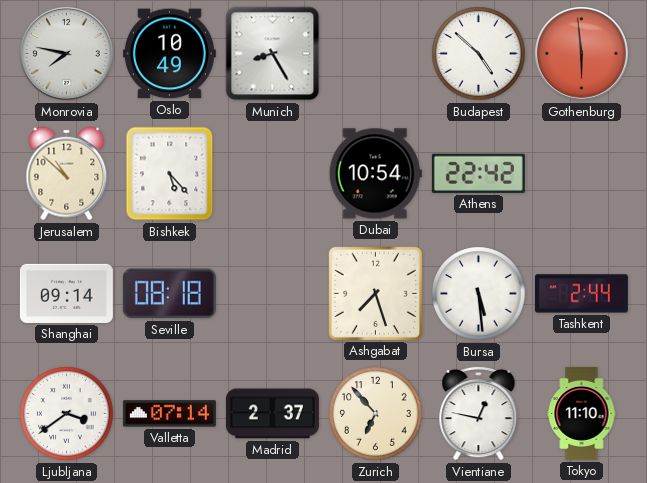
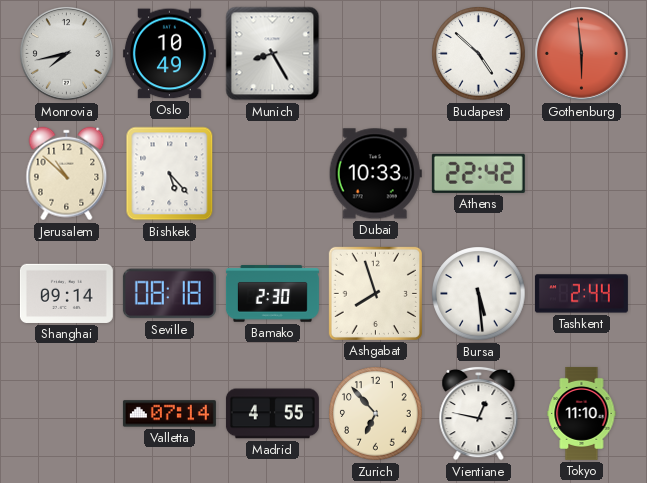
Monrovia: 7:47 -> 7:43 (67, 54)
Dubai: 10:54 -> 10:33 (375, 174)
Bamako: none -> 2:30 (272, 294)
Ashgabat: 7:27 -> 7:57 (375, 293)
Ljubljana: 3:39 -> none (67, 414)
Madrid: 2:37 -> 4:55 (272, 414)
